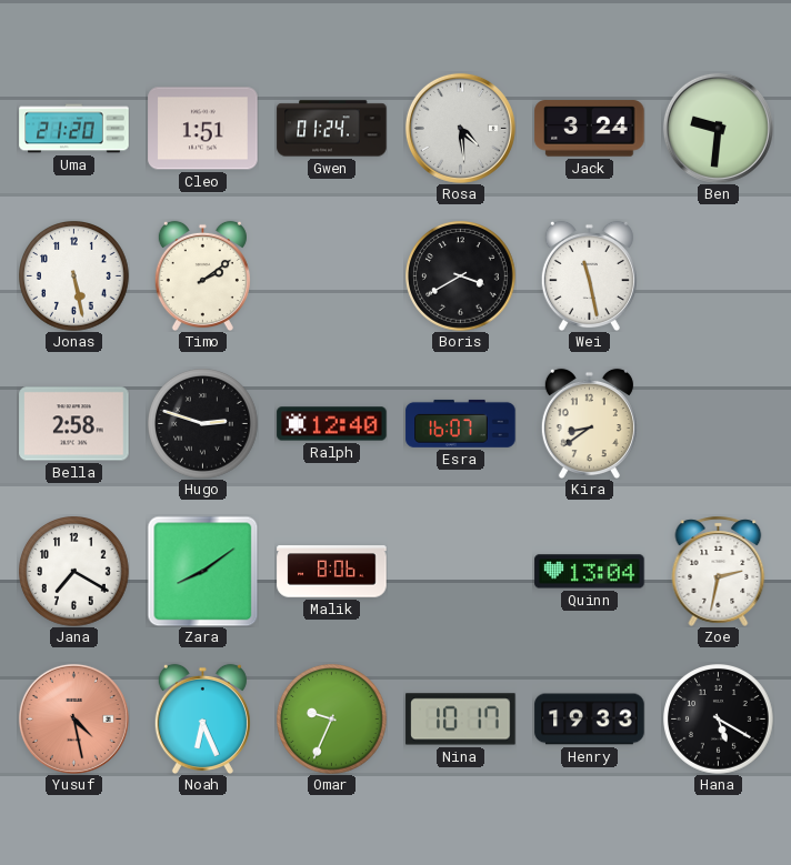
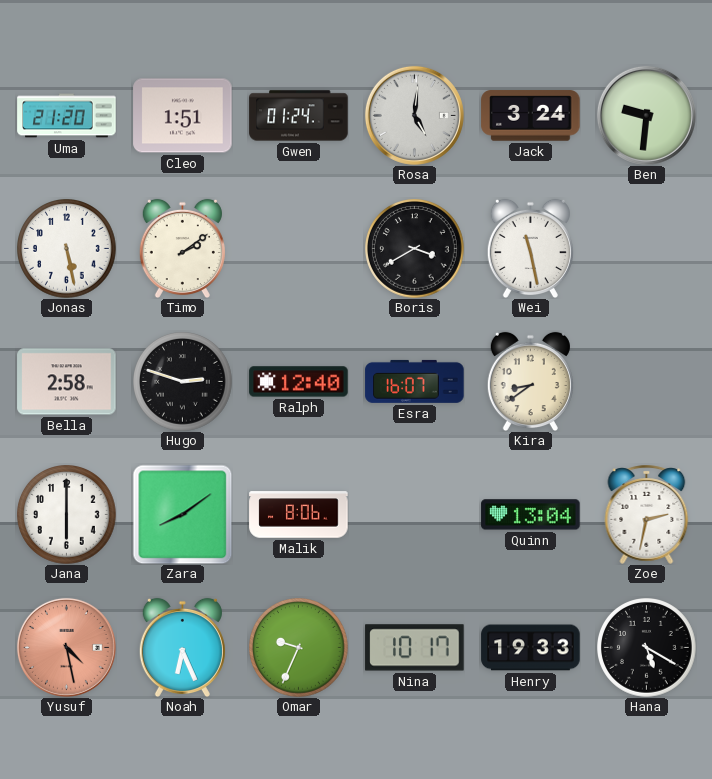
Rosa: 4:29 -> 5:01 (414, 115)
Jana: 7:20 -> 6:00 (67, 515)
